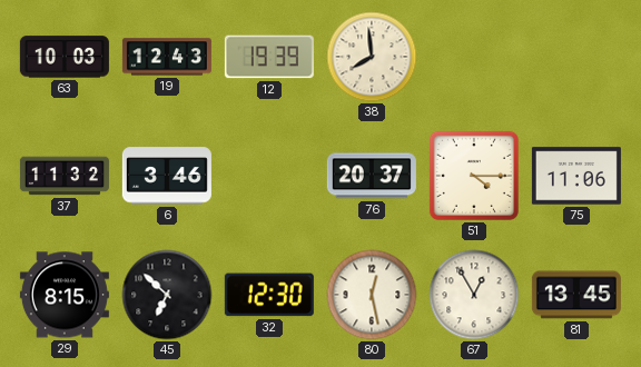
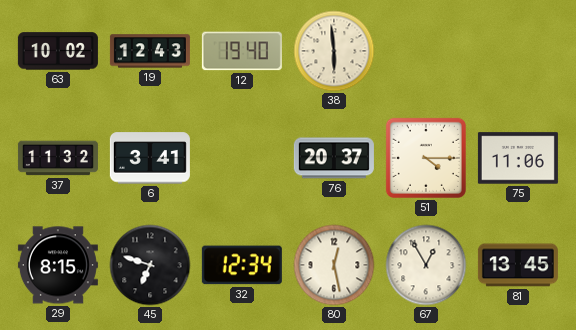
63: 10:03 -> 10:02 (58, 51)
12: 19:39 -> 19:40 (242, 51)
38: 7:59 -> 5:59 (334, 51)
6: 3:46 -> 3:41 (150, 158)
45: 6:52 -> 6:48 (150, 265)
32: 12:30 -> 12:34 (242, 265)
